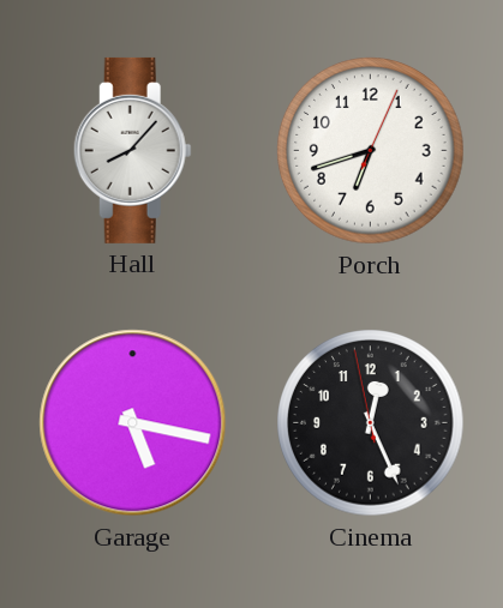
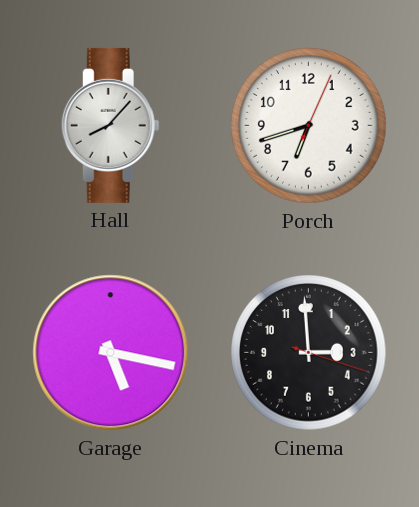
Cinema: 12:25 -> 2:59 (309, 353)
